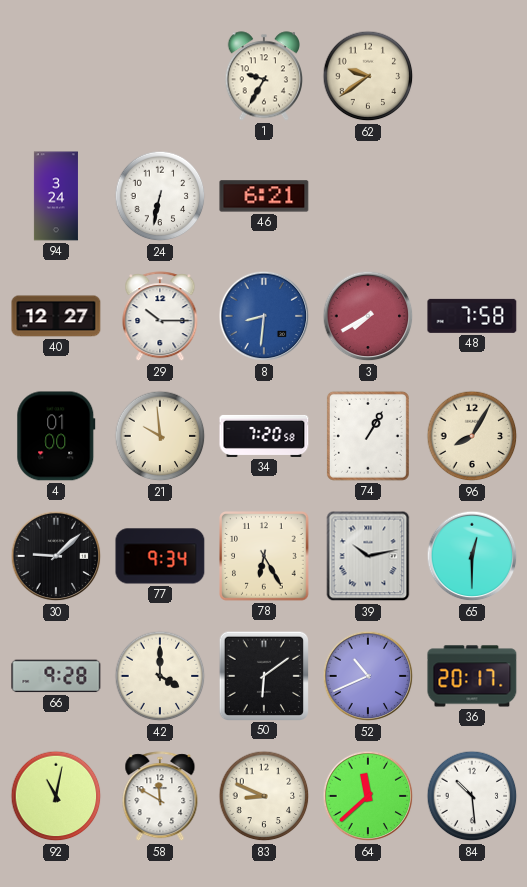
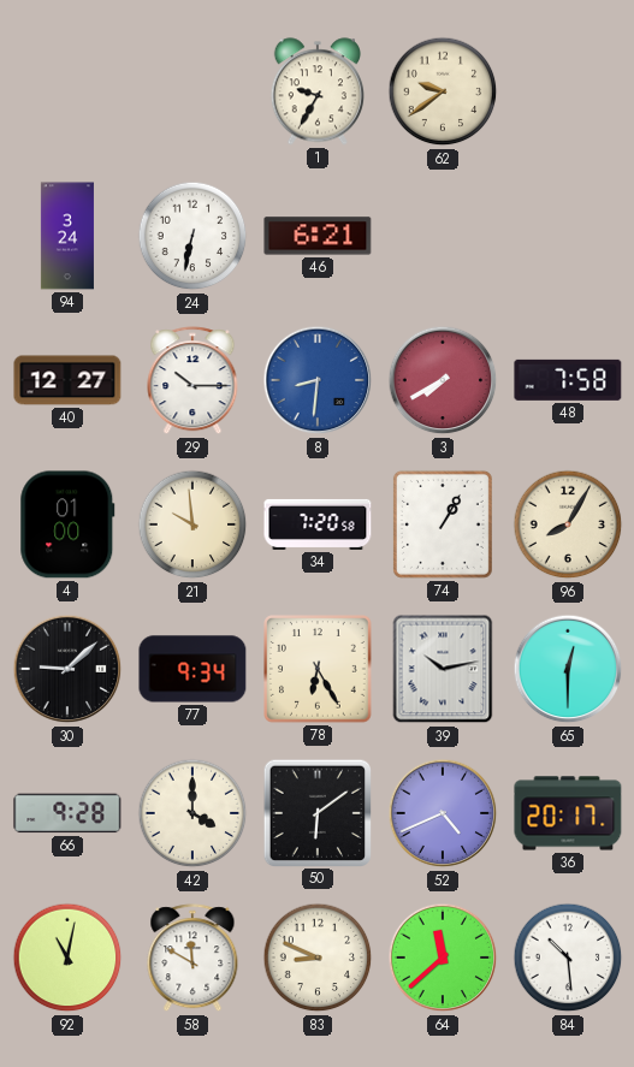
52: 10:41 -> 4:41 (443, 813)
